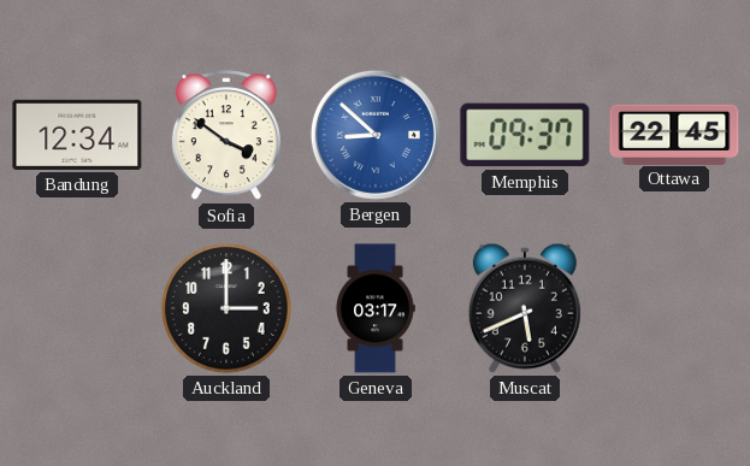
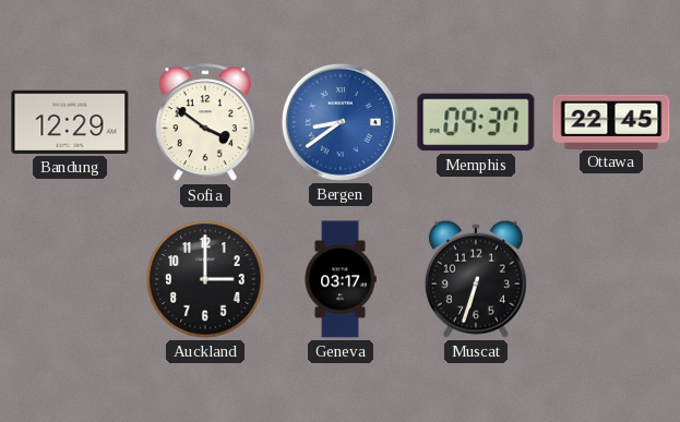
Bandung: 12:34 -> 12:29 (70, 122)
Bergen: 8:52 -> 8:39 (341, 122)
Muscat: 5:41 -> 6:33 (476, 279)
